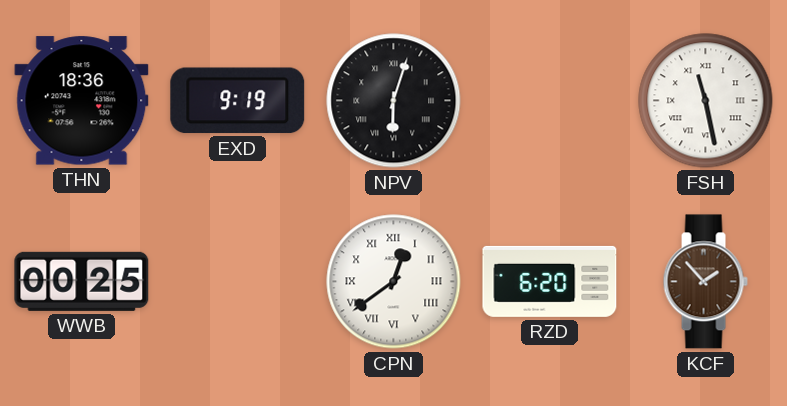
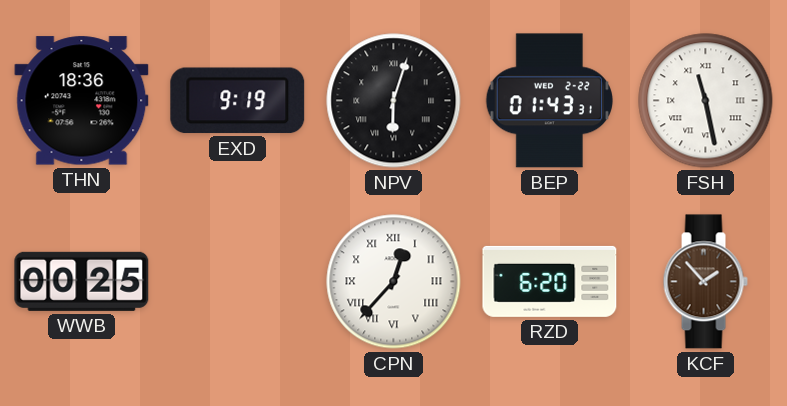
BEP: none -> 01:43 (549, 101)
CPN: 12:39 -> 12:37 (394, 282)
